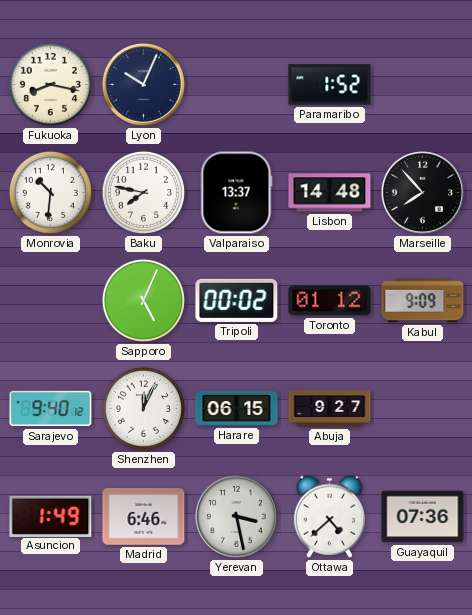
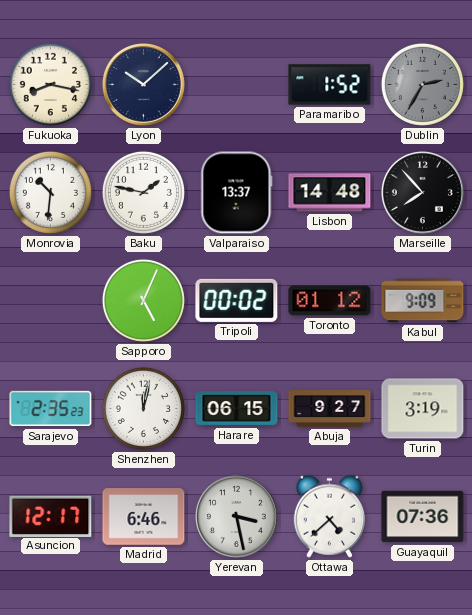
Lyon: 10:04 -> 10:08 (143, 84)
Dublin: none -> 2:35 (422, 84)
Baku: 7:47 -> 1:47 (143, 192)
Sarajevo: 9:40 -> 2:35 (51, 409)
Shenzhen: 12:04 -> 12:02 (143, 408)
Turin: none -> 3:19 (423, 409)
Asuncion: 1:49 -> 12:17 (51, 516)
